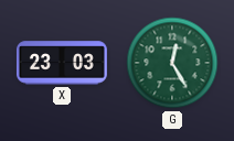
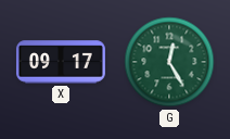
X: 23:03 -> 09:17 (61, 62)
